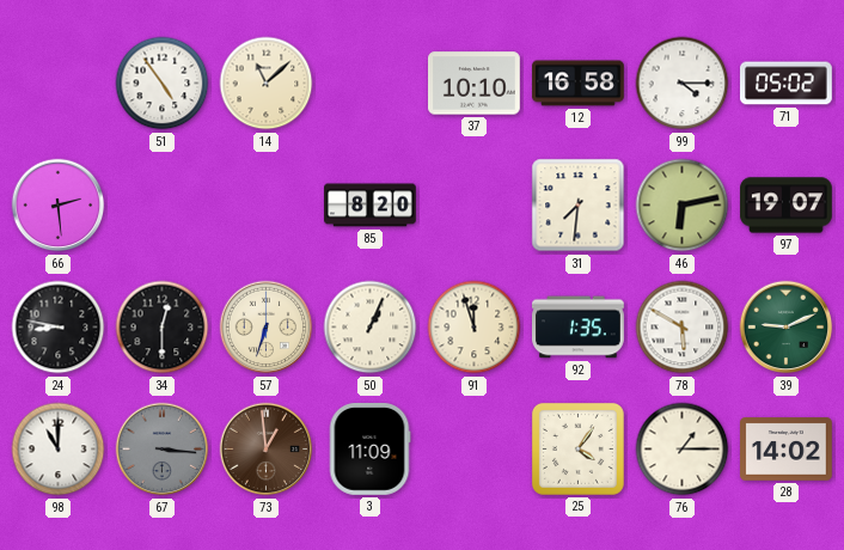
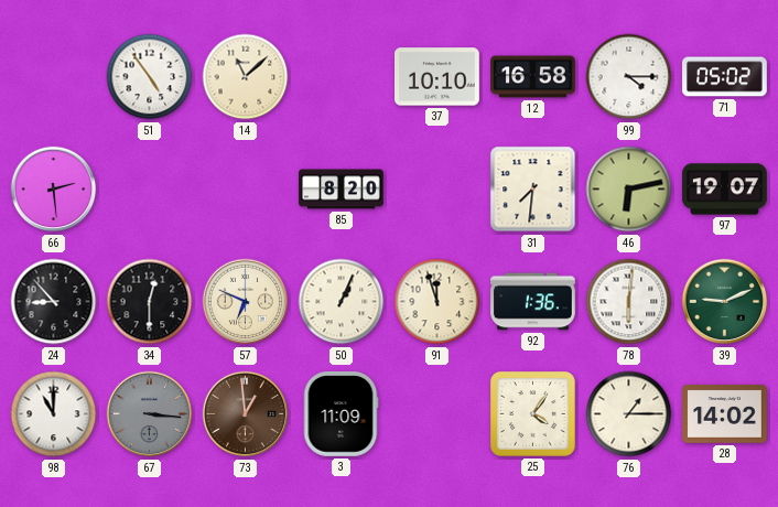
24: 8:47 -> 8:53 (54, 302)
57: 6:33 -> 6:49 (246, 302)
92: 1:35 -> 1:36 (533, 302)
78: 5:50 -> 6:01 (629, 302)
